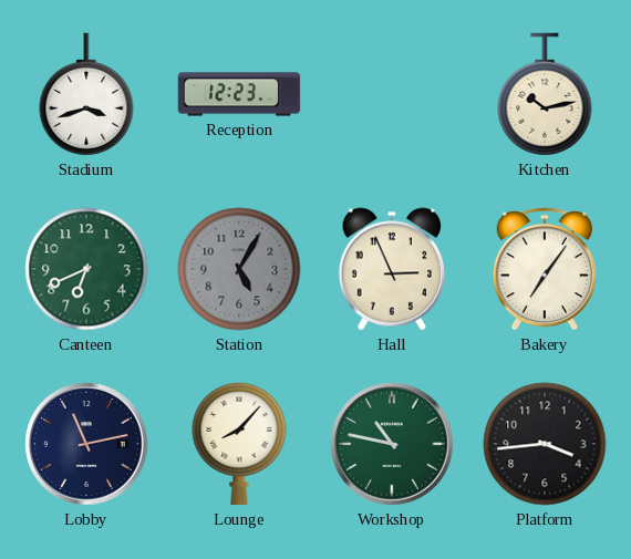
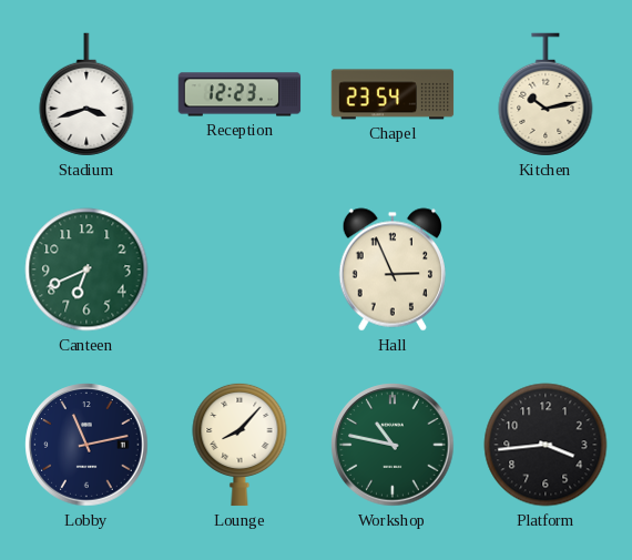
Chapel: none -> 23:54 (393, 94)
Station: 5:05 -> none (239, 269)
Bakery: 7:06 -> none (545, 269)
